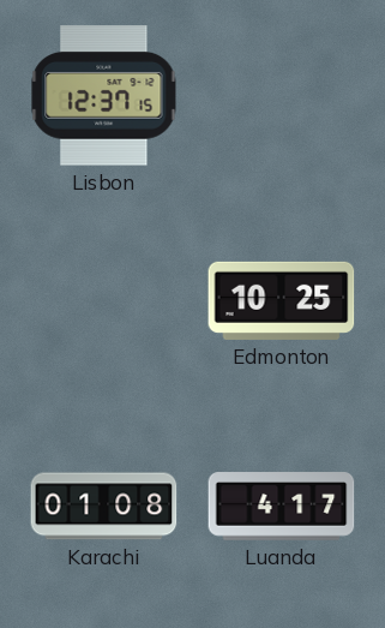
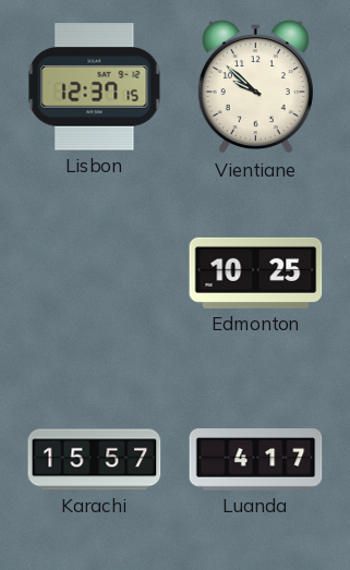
Vientiane: none -> 9:52 (255, 88)
Karachi: 01:08 -> 15:57 (95, 460)
